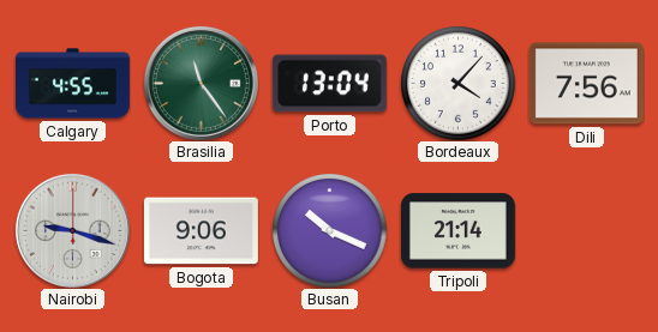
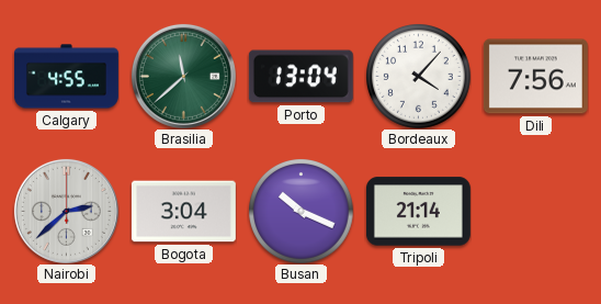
Brasilia: 11:24 -> 11:38 (183, 76)
Nairobi: 9:18 -> 2:38 (66, 211)
Bogota: 9:06 -> 3:04 (183, 212)
